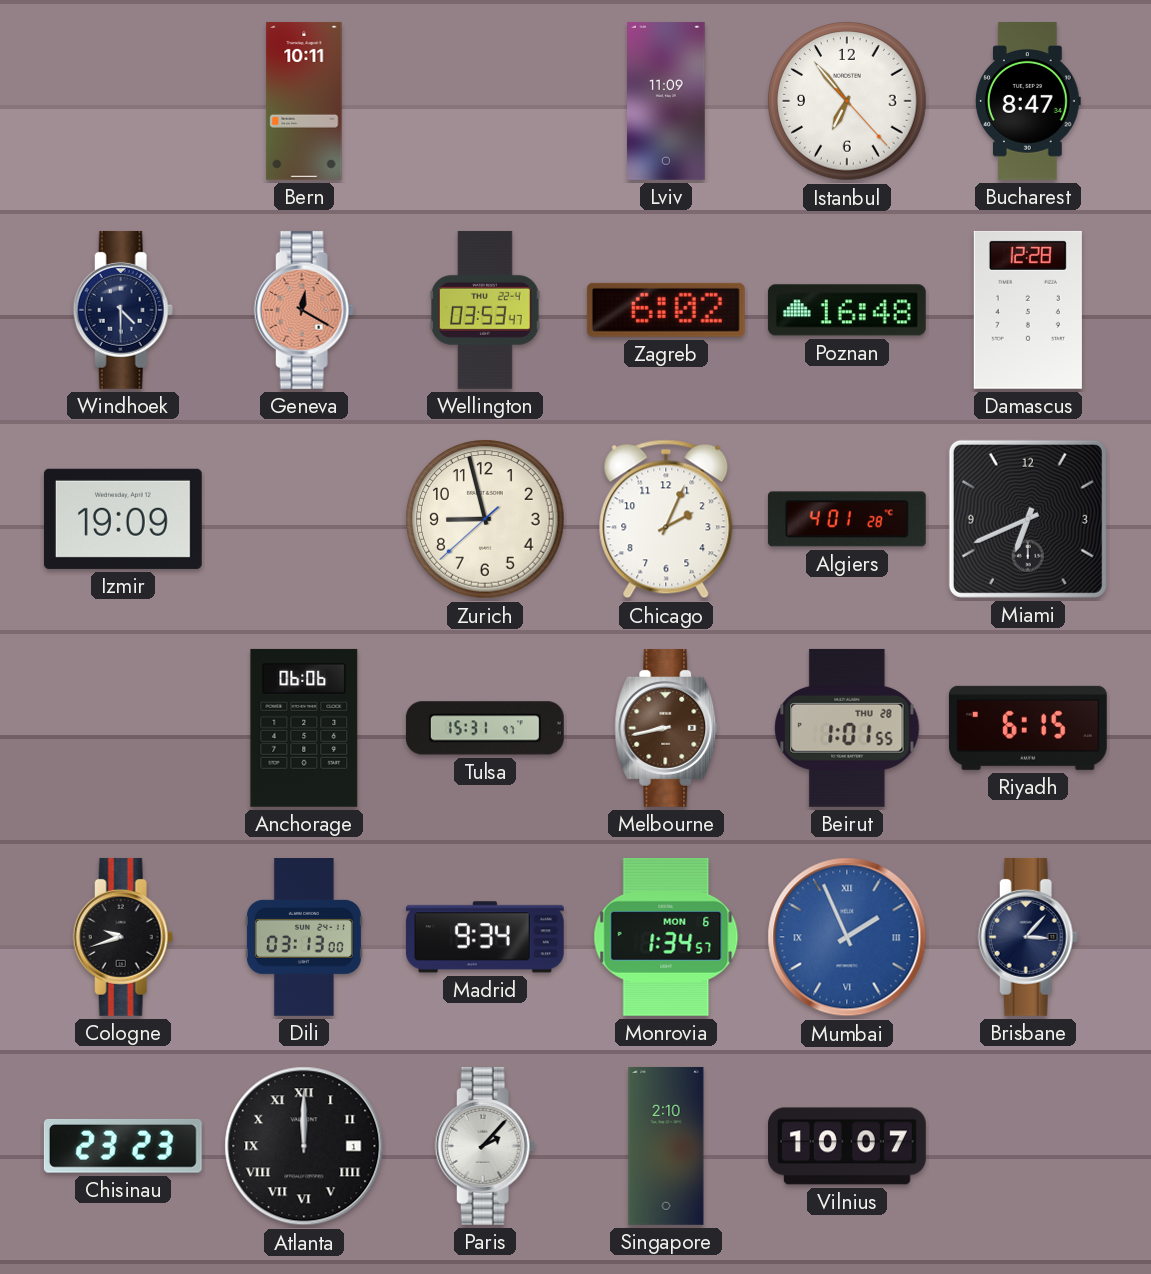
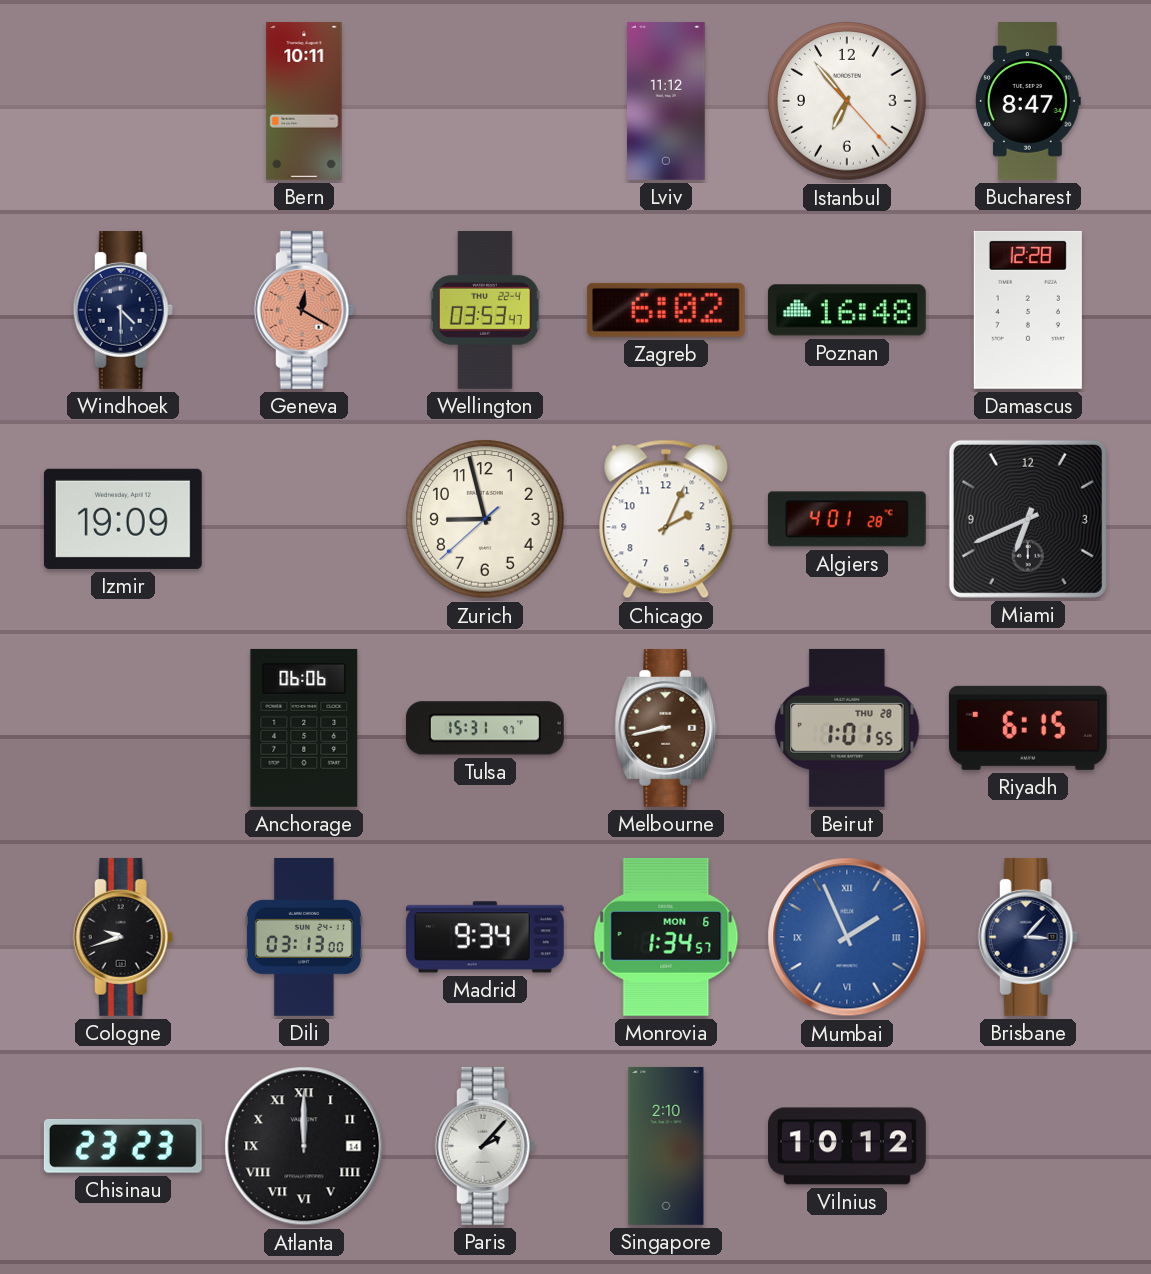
Lviv: 11:09 -> 11:12 (667, 101)
Atlanta date: 1 -> 14 (304, 1146)
Vilnius: 10:07 -> 10:12 (848, 1146)
